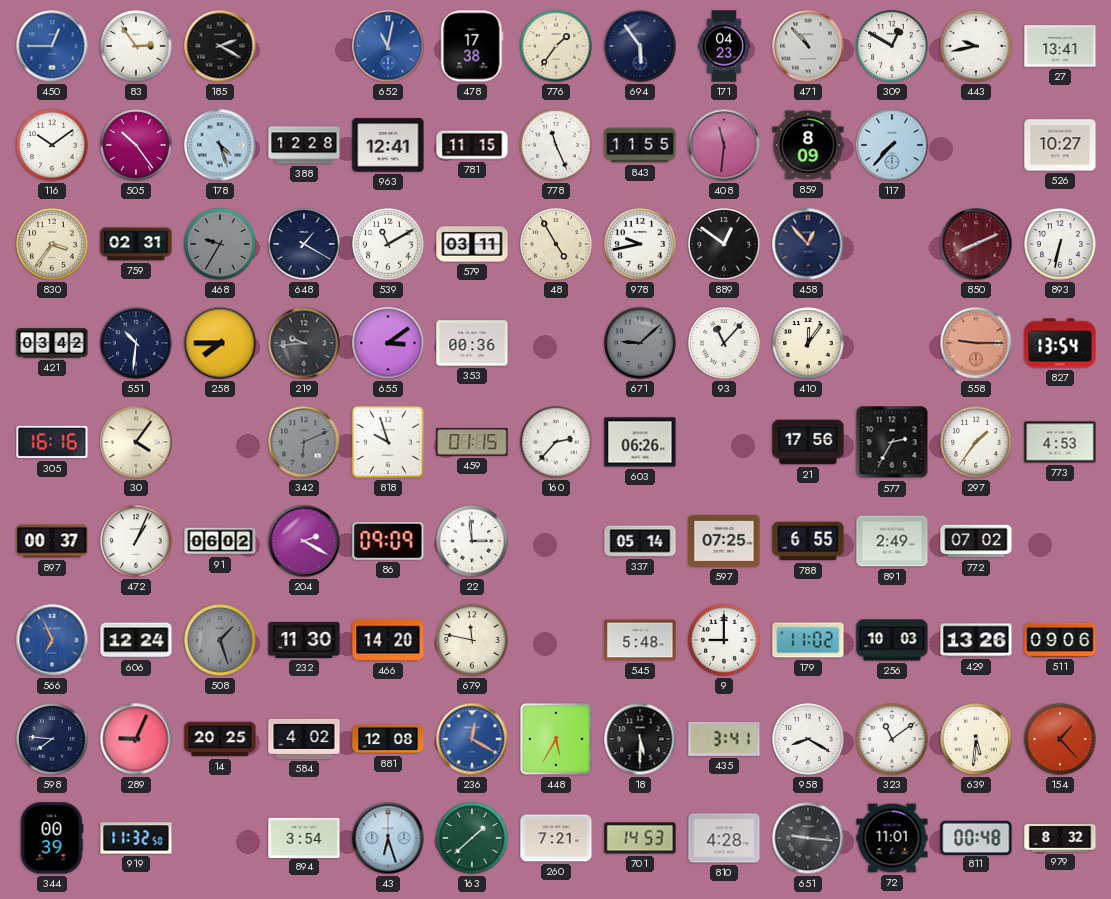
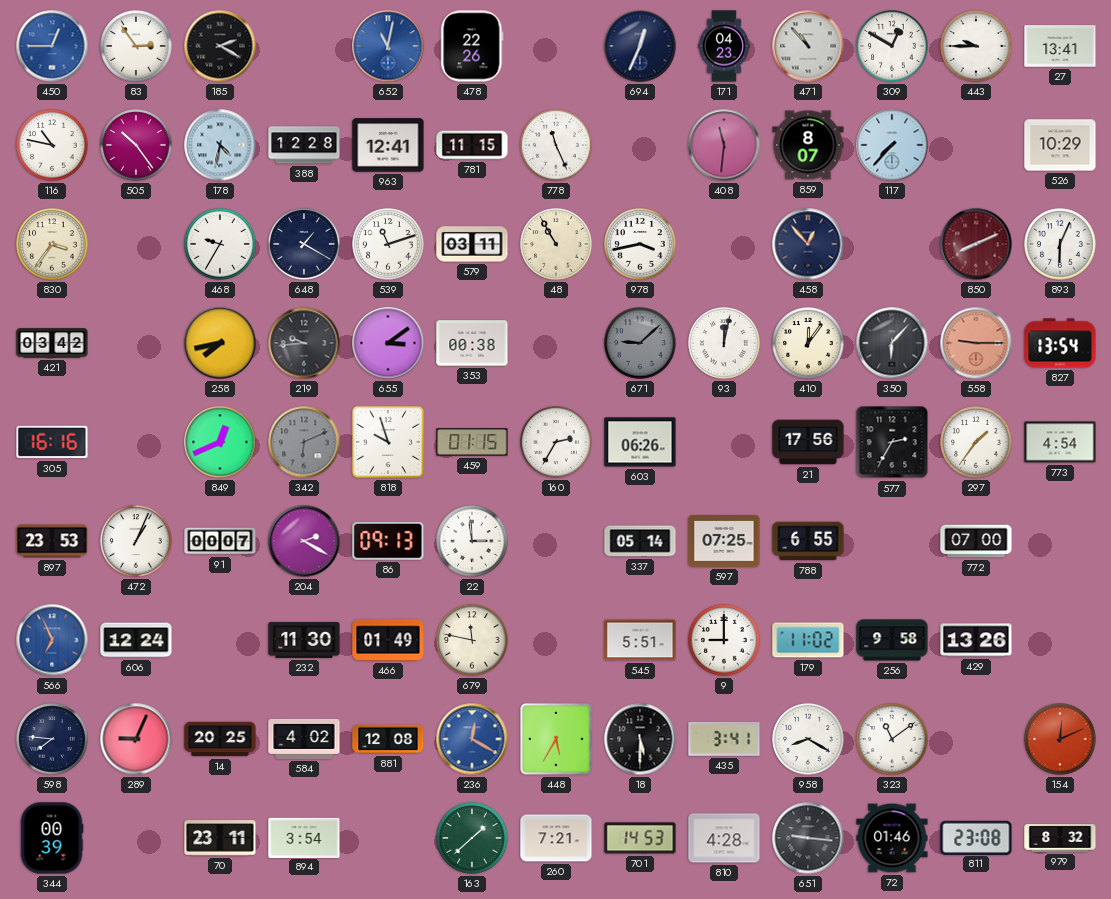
478: 17:38 -> 22:26 (472, 46)
776: 1:36 -> none (556, 46)
694: 5:54 -> 12:34 (640, 46)
443: 9:43 -> 9:45 (976, 46)
116: 10:09 -> 10:47 (52, 145)
178: 4:27 -> 4:32 (220, 145)
843: 11:55 -> none (640, 145)
859: 8:09 -> 8:07 (808, 145)
526: 10:27 -> 10:29 (1060, 145)
759: 02:31 -> none (136, 244)
468 dial: grey -> white (220, 244)
539: 11:10 -> 11:12 (388, 244)
48: 4:55 -> 10:55 (556, 244)
978: 9:43 -> 3:43 (640, 244)
889: 12:51 -> none (724, 244)
893: 6:32 -> 6:04 (1060, 244)
551: 10:31 -> none (136, 343)
258: 7:45 -> 7:43 (220, 343)
353: 00:36 -> 00:38 (472, 343)
93: 11:07 -> 12:02 (724, 343)
350: none -> 6:07 (892, 343)
30: 4:06 -> none (136, 442)
849: none -> 12:41 (220, 442)
160: 2:37 -> 2:35 (556, 442)
773: 4:53 -> 4:54 (1060, 442)
897: 00:37 -> 23:53 (52, 541)
91: 06:02 -> 00:07 (220, 541)
86: 09:09 -> 09:13 (388, 541)
891: 2:49 -> none (892, 541)
772: 07:02 -> 07:00 (976, 541)
508: 1:27 -> none (220, 640)
466: 14:20 -> 01:49 (388, 640)
545: 5:48 -> 5:51 (640, 640)
256: 10:03 -> 9:58 (892, 640)
511: 09:06 -> none (1060, 640)
639: 5:31 -> none (976, 739)
154: 1:23 -> 12:11 (1060, 739)
919: 11:32 -> none (136, 838)
70: none -> 23:11 (220, 838)
43: 6:27 -> none (388, 838)
72: 11:01 -> 01:46 (892, 838)
811: 00:48 -> 23:08 (976, 837)
